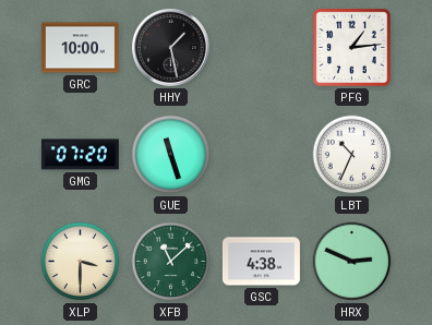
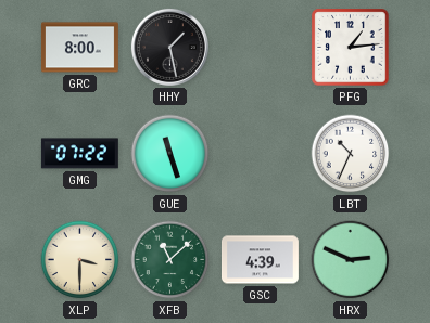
GRC: 10:00 -> 8:00 (79, 48)
GMG: 07:20 -> 07:22 (79, 154)
GSC: 4:38 -> 4:39 (260, 260)
